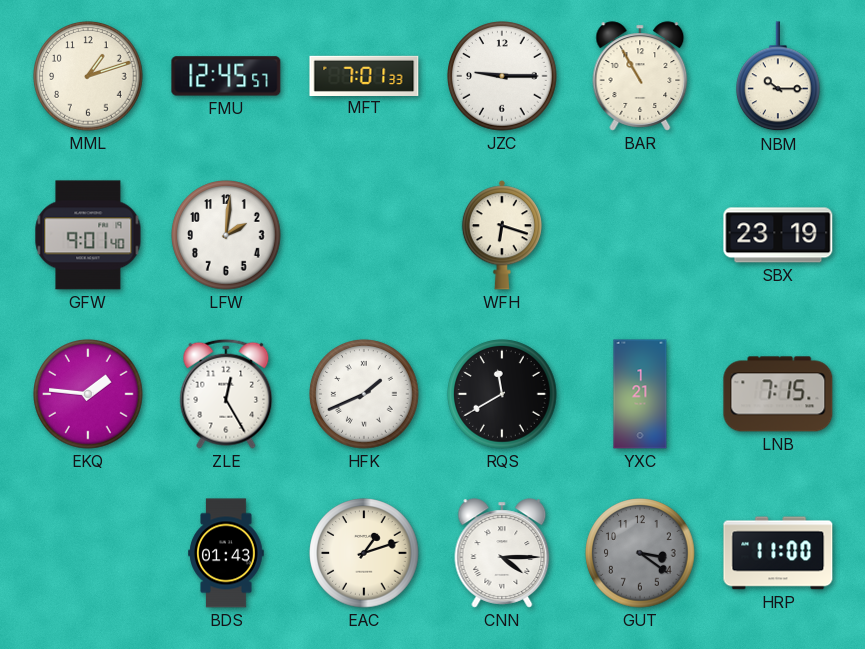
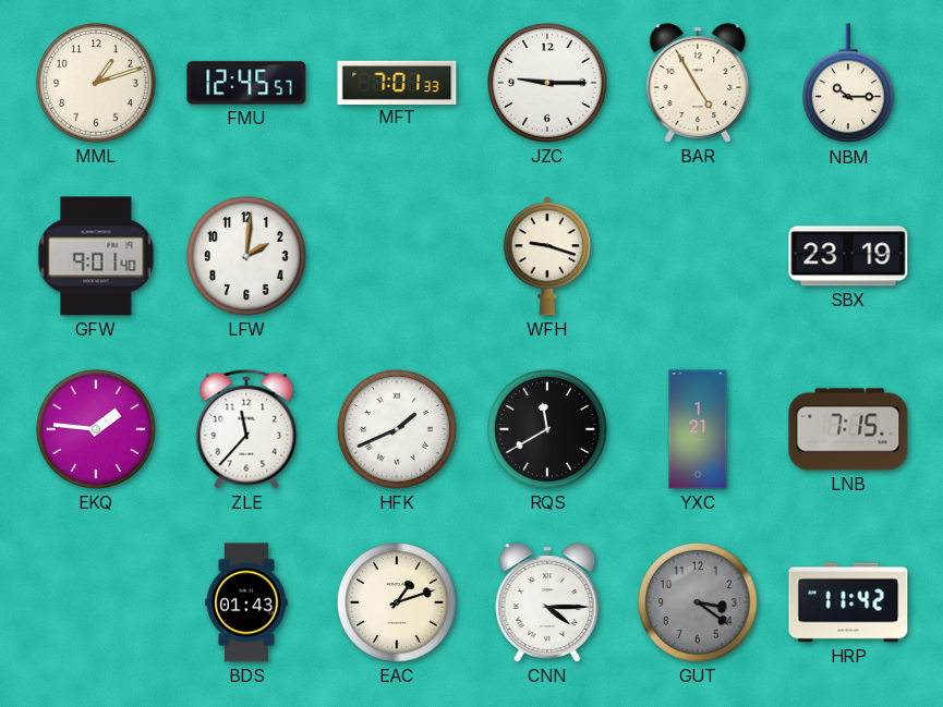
BAR: 10:55 -> 4:55 (698, 83)
WFH: 6:18 -> 9:18 (547, 256)
ZLE: 12:25 -> 11:37 (246, 429)
HRP: 11:00 -> 11:42 (848, 602)
